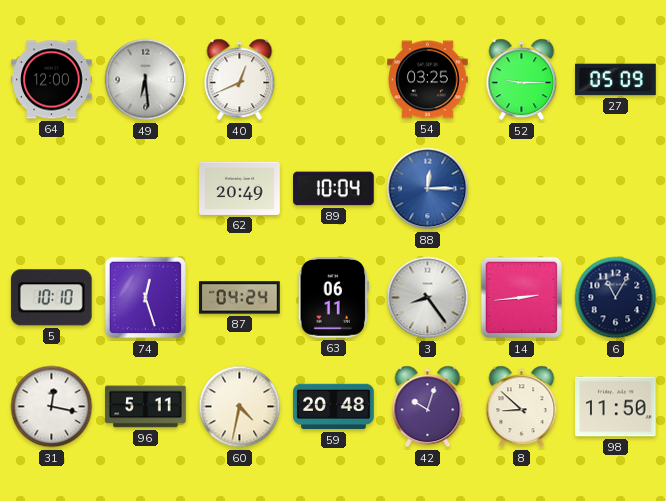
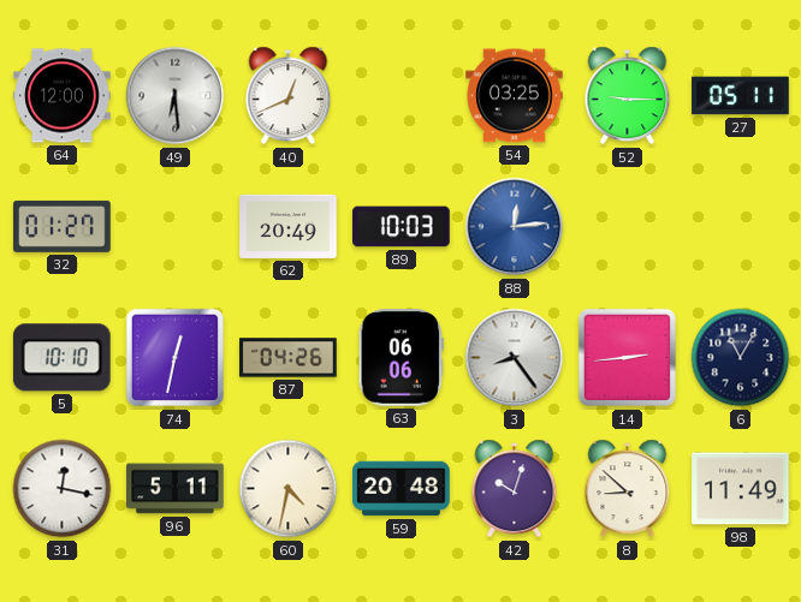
27: 05:09 -> 05:11 (741, 96)
32: none -> 01:27 (63, 226)
89: 10:04 -> 10:03 (402, 227)
88: 12:15 -> 12:14 (515, 227)
74: 12:27 -> 12:32 (176, 358)
87: 04:24 -> 04:26 (289, 358)
63: 06:11 -> 06:06 (400, 358)
98: 11:50 -> 11:49 (741, 489)
